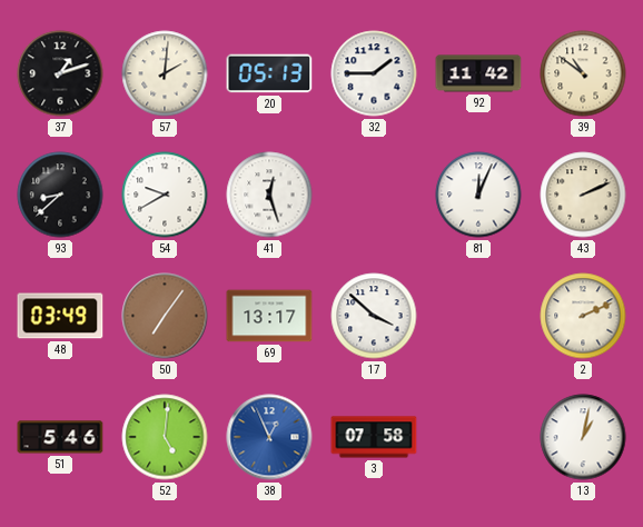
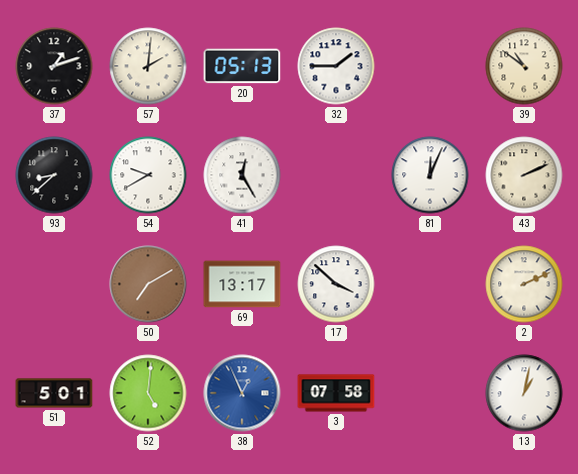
92: 11:42 -> none (478, 73)
41: 12:27 -> 12:25 (242, 175)
48: 03:49 -> none (60, 316)
50: 7:06 -> 7:10 (148, 284)
51: 5:46 -> 5:01 (54, 393)
